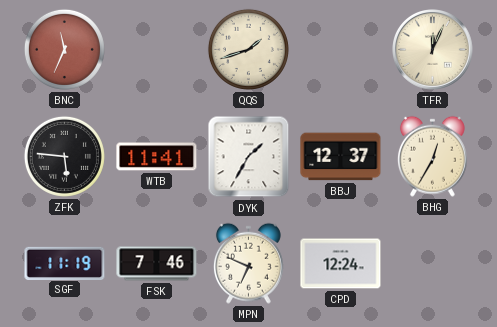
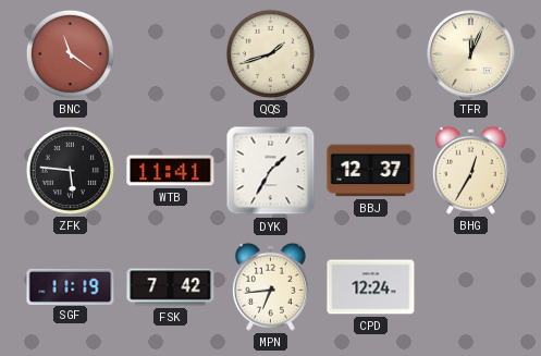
BNC: 11:34 -> 11:21 (70, 53)
FSK: 7:46 -> 7:42 (171, 287)
MPN: 6:49 -> 6:44 (270, 286)
